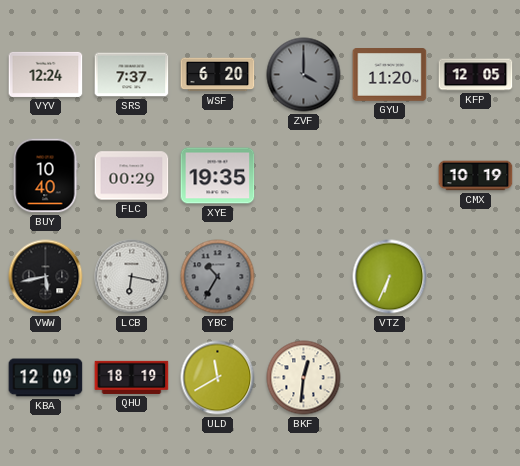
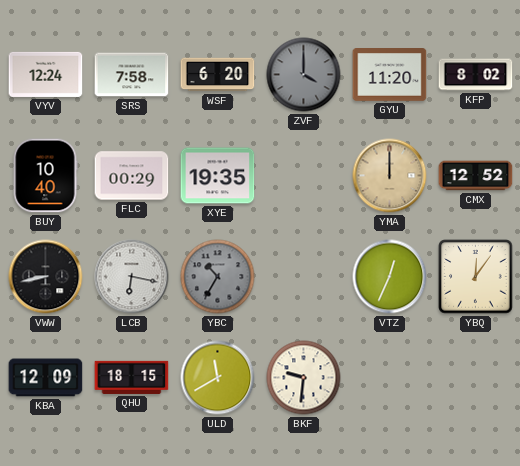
SRS: 7:37 -> 7:58 (132, 75)
KFP: 12:05 -> 8:02 (476, 75)
YMA: none -> 12:00 (390, 176)
CMX: 10:19 -> 12:52 (476, 176)
VWW: 5:43 -> 8:43 (46, 277)
VTZ: 6:34 -> 12:34 (390, 277)
YBQ: none -> 12:06 (476, 277)
QHU: 18:19 -> 18:15 (132, 377)
BKF: 12:31 -> 9:31 (304, 378)
